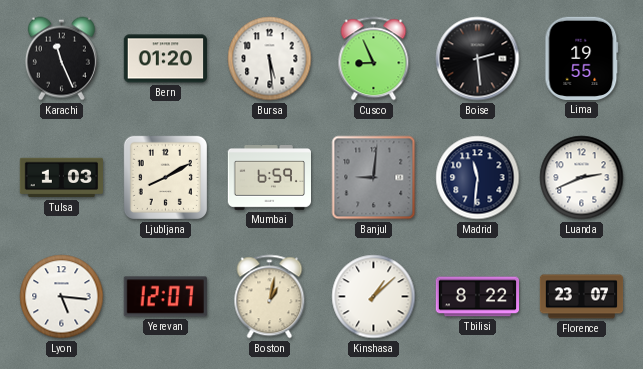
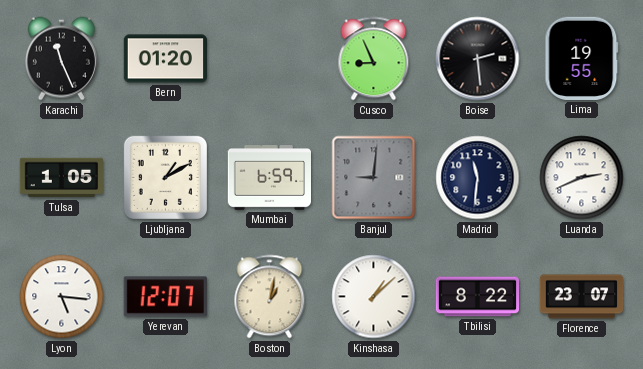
Bursa: 5:29 -> none (270, 59)
Tulsa: 1:03 -> 1:05 (62, 178)
Ljubljana: 8:10 -> 1:10 (165, 177)
